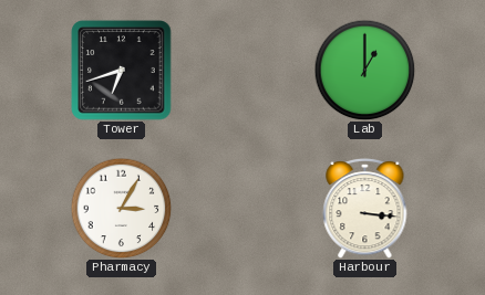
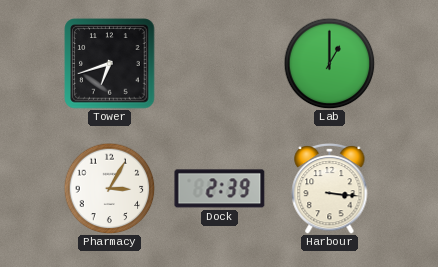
Dock: none -> 2:39 (220, 189)
